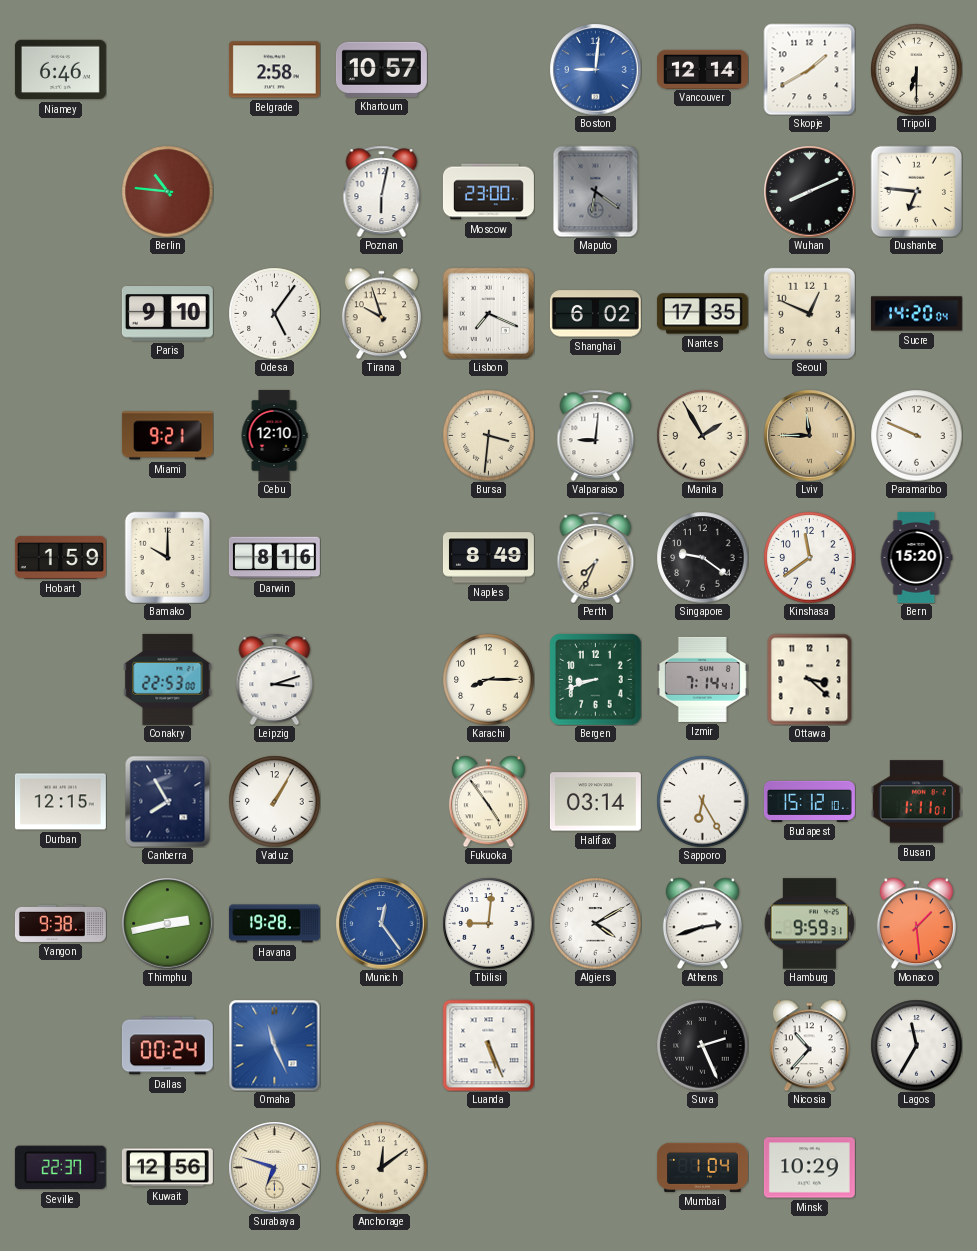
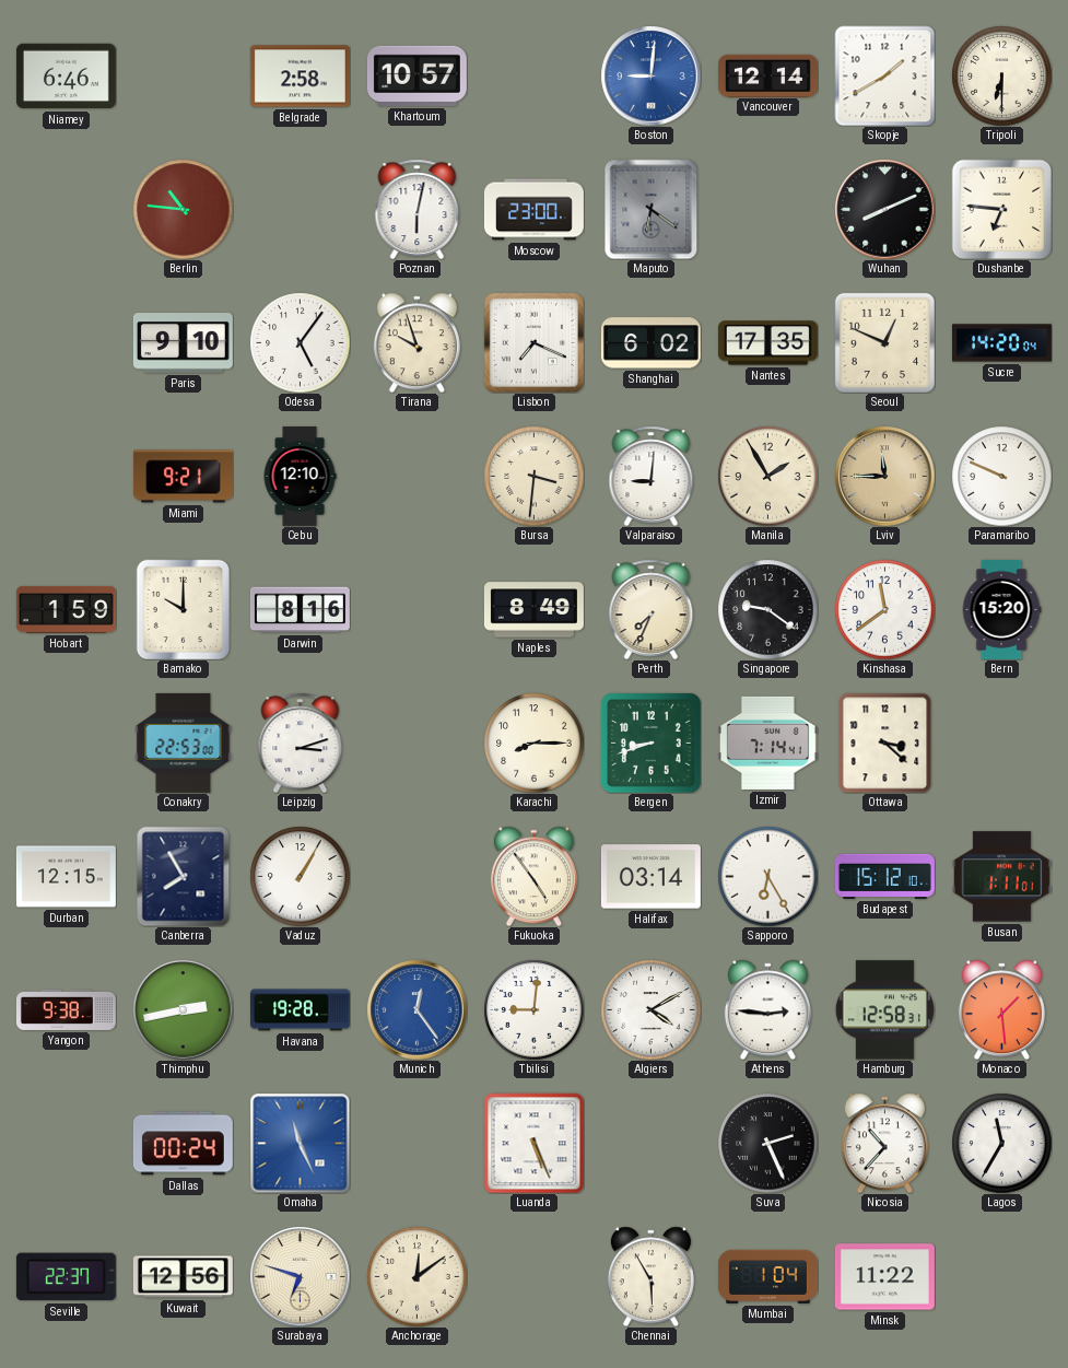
Athens: 2:42 -> 2:46 (767, 1009)
Hamburg: 9:59 -> 12:58 (884, 1010)
Chennai: none -> 5:55 (650, 1276)
Minsk: 10:29 -> 11:22 (884, 1277)
